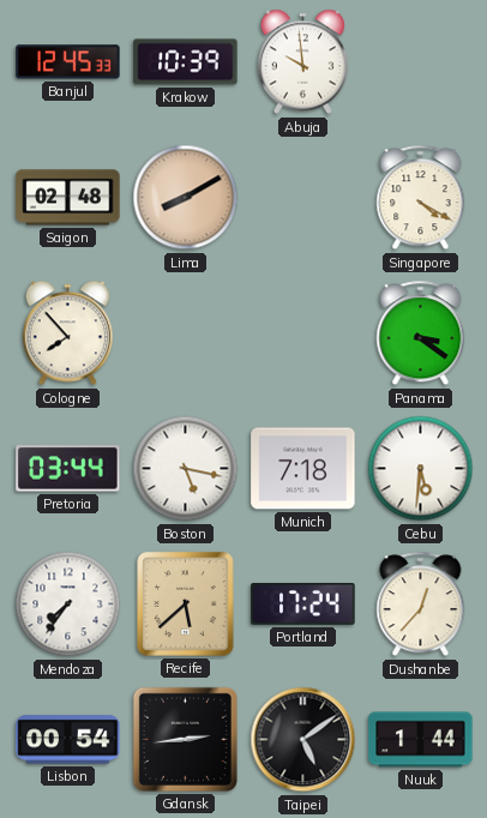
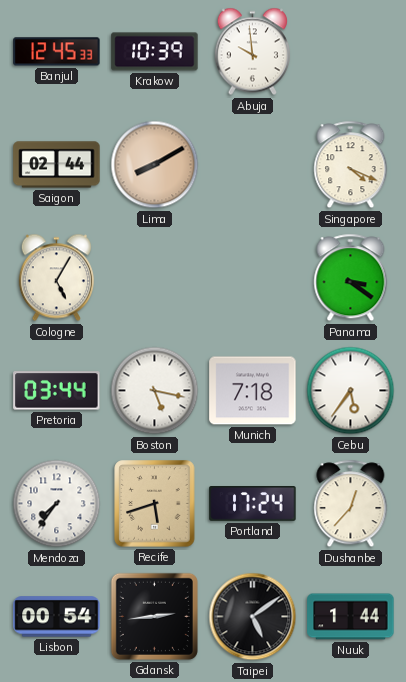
Saigon: 02:48 -> 02:44 (57, 165)
Singapore: 4:20 -> 4:19 (351, 165)
Cologne: 7:53 -> 5:05 (56, 278)
Cebu: 5:31 -> 5:36 (351, 391)
Recife: 5:38 -> 5:42 (155, 504)
